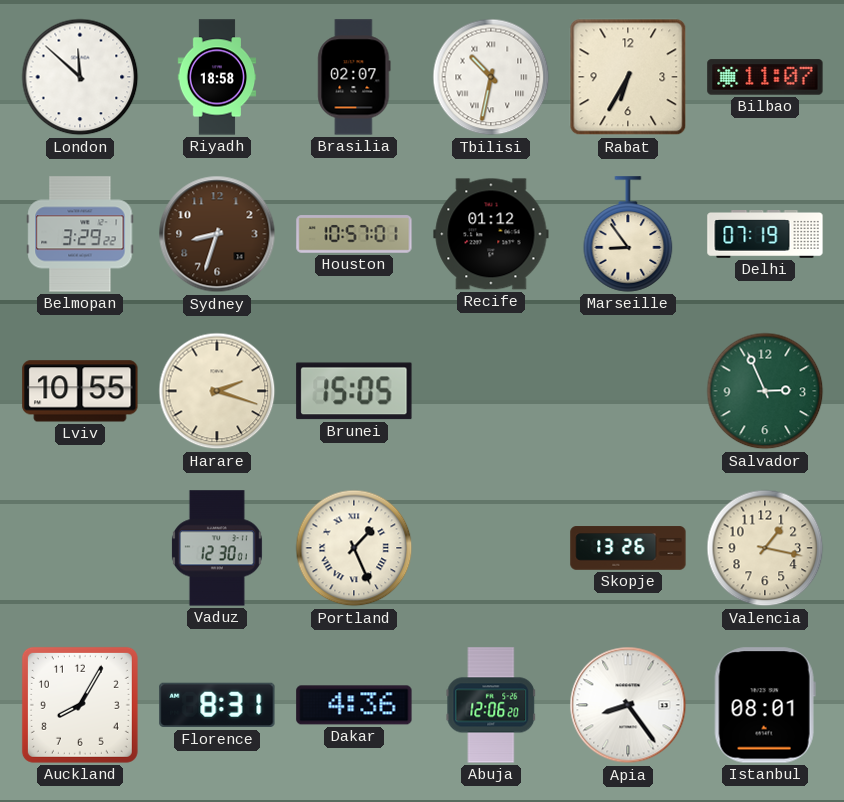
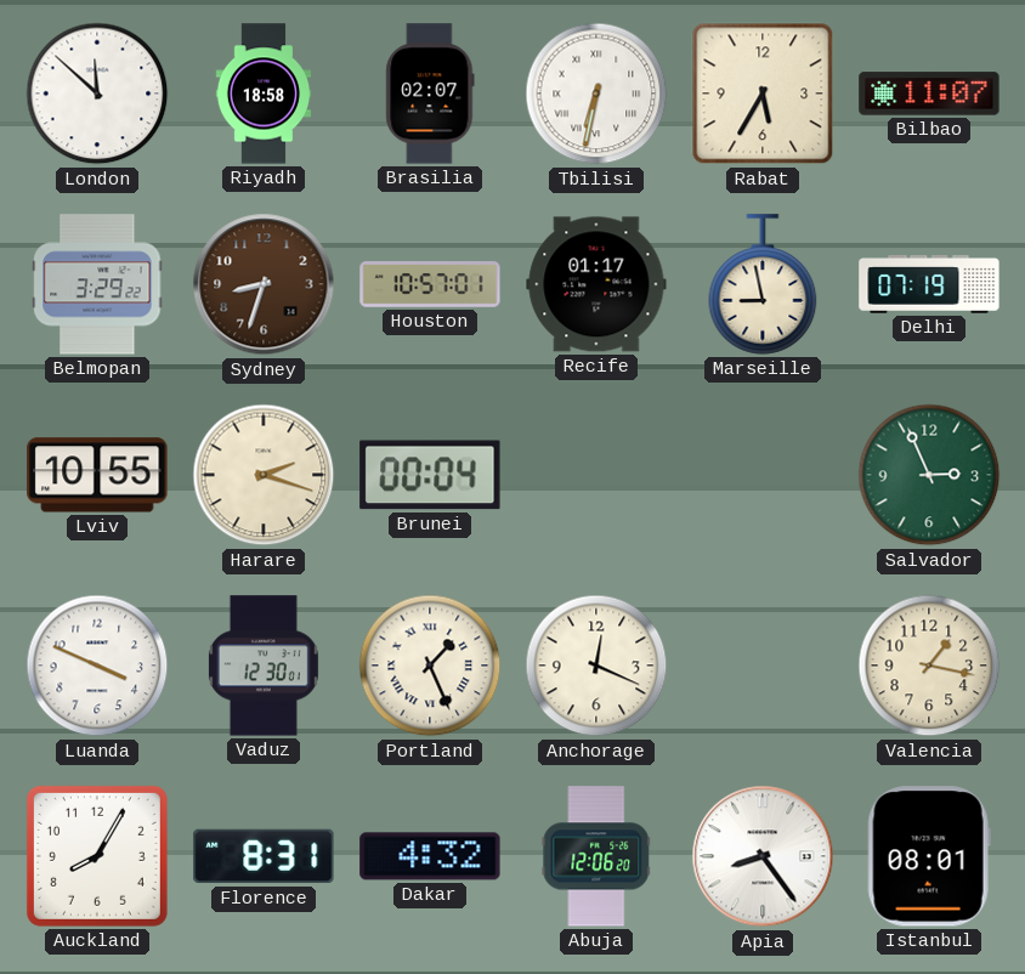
Tbilisi: 10:32 -> 6:32 (596, 94)
Rabat: 6:35 -> 5:35 (763, 94)
Recife: 01:12 -> 01:17 (596, 284)
Marseille: 8:54 -> 8:58 (763, 284)
Brunei: 15:05 -> 00:04 (430, 475)
Luanda: none -> 3:49 (97, 666)
Anchorage: none -> 12:19 (596, 666)
Skopje: 13:26 -> none (628, 548)
Dakar: 4:36 -> 4:32 (430, 856)
